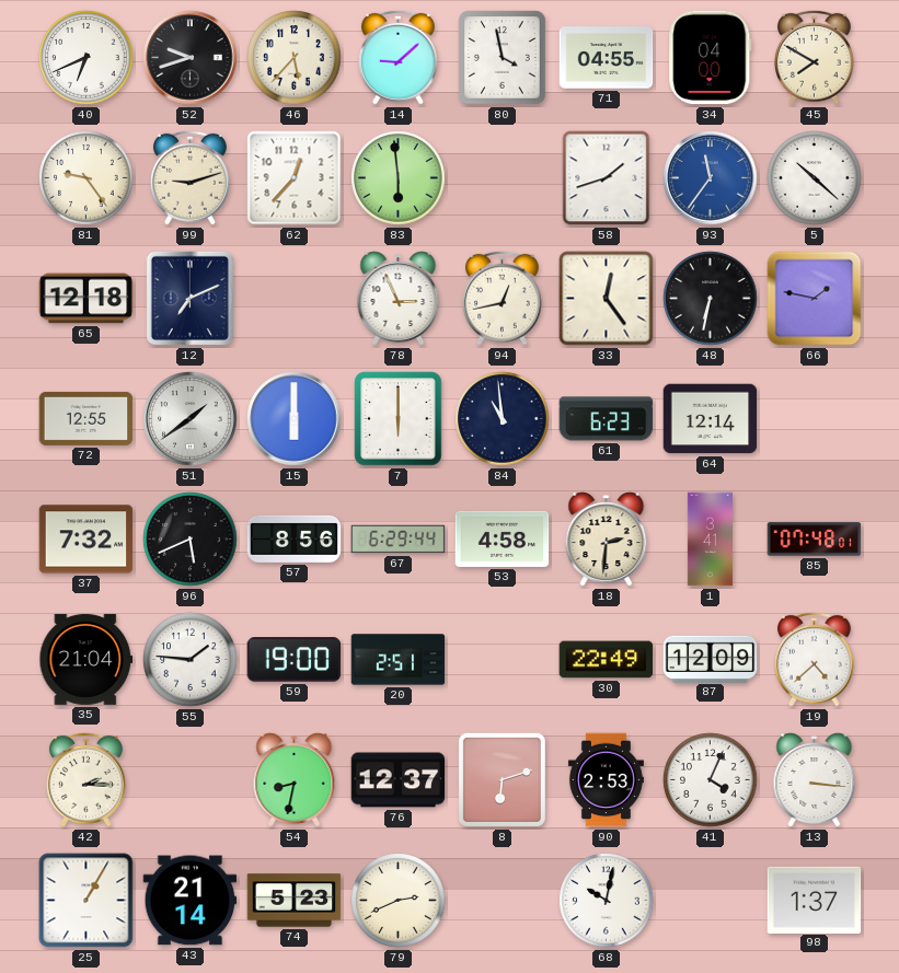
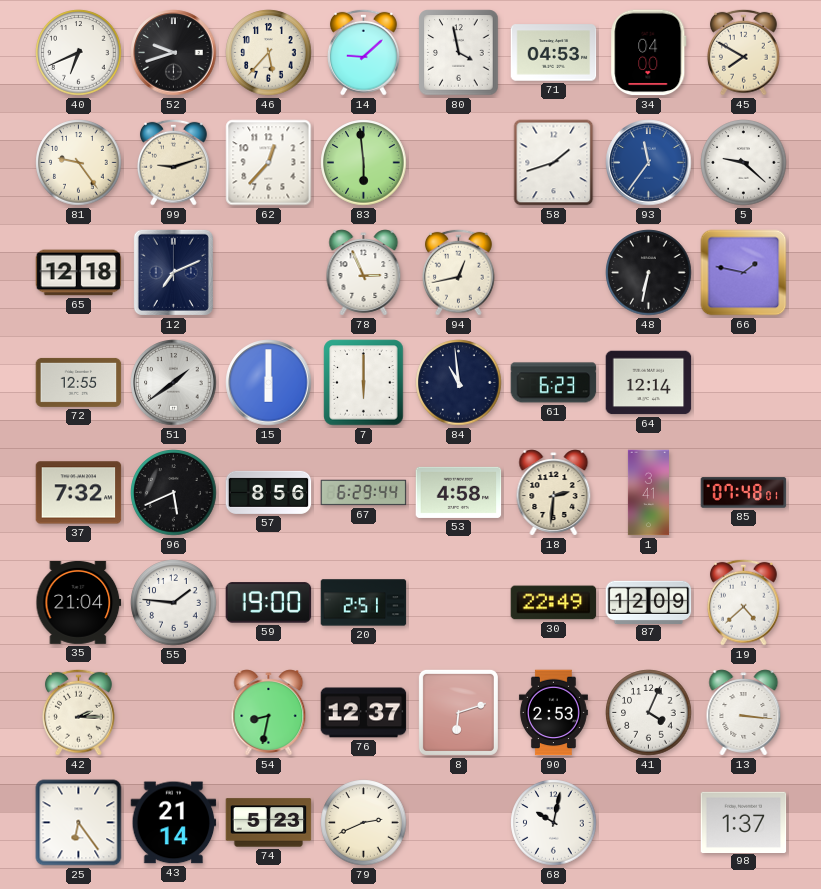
71: 04:55 -> 04:53 (554, 53)
5: 10:22 -> 9:22 (744, 163)
33: 12:24 -> none (607, 299)
25: 1:05 -> 6:24 (79, 823)
